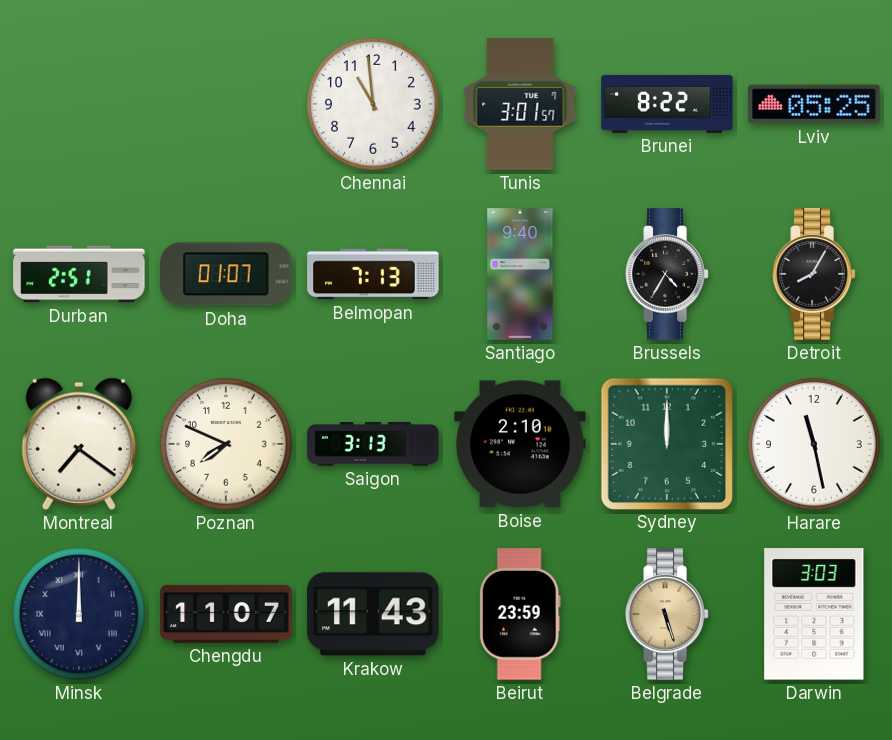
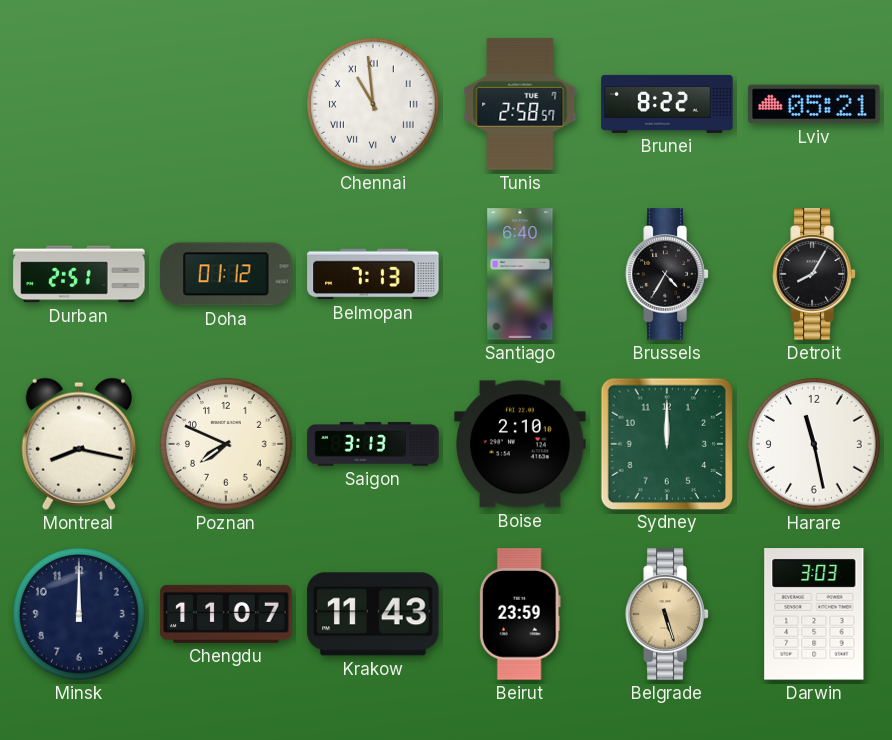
Chennai numerals: Arabic -> Roman (374, 105)
Tunis: 3:01 -> 2:58 (520, 104)
Lviv: 05:25 -> 05:21 (814, 104)
Doha: 01:07 -> 01:12 (226, 274)
Santiago: 9:40 -> 6:40 (520, 274)
Montreal: 7:21 -> 8:17 (79, 444)
Minsk numerals: Roman -> Arabic (80, 615)
